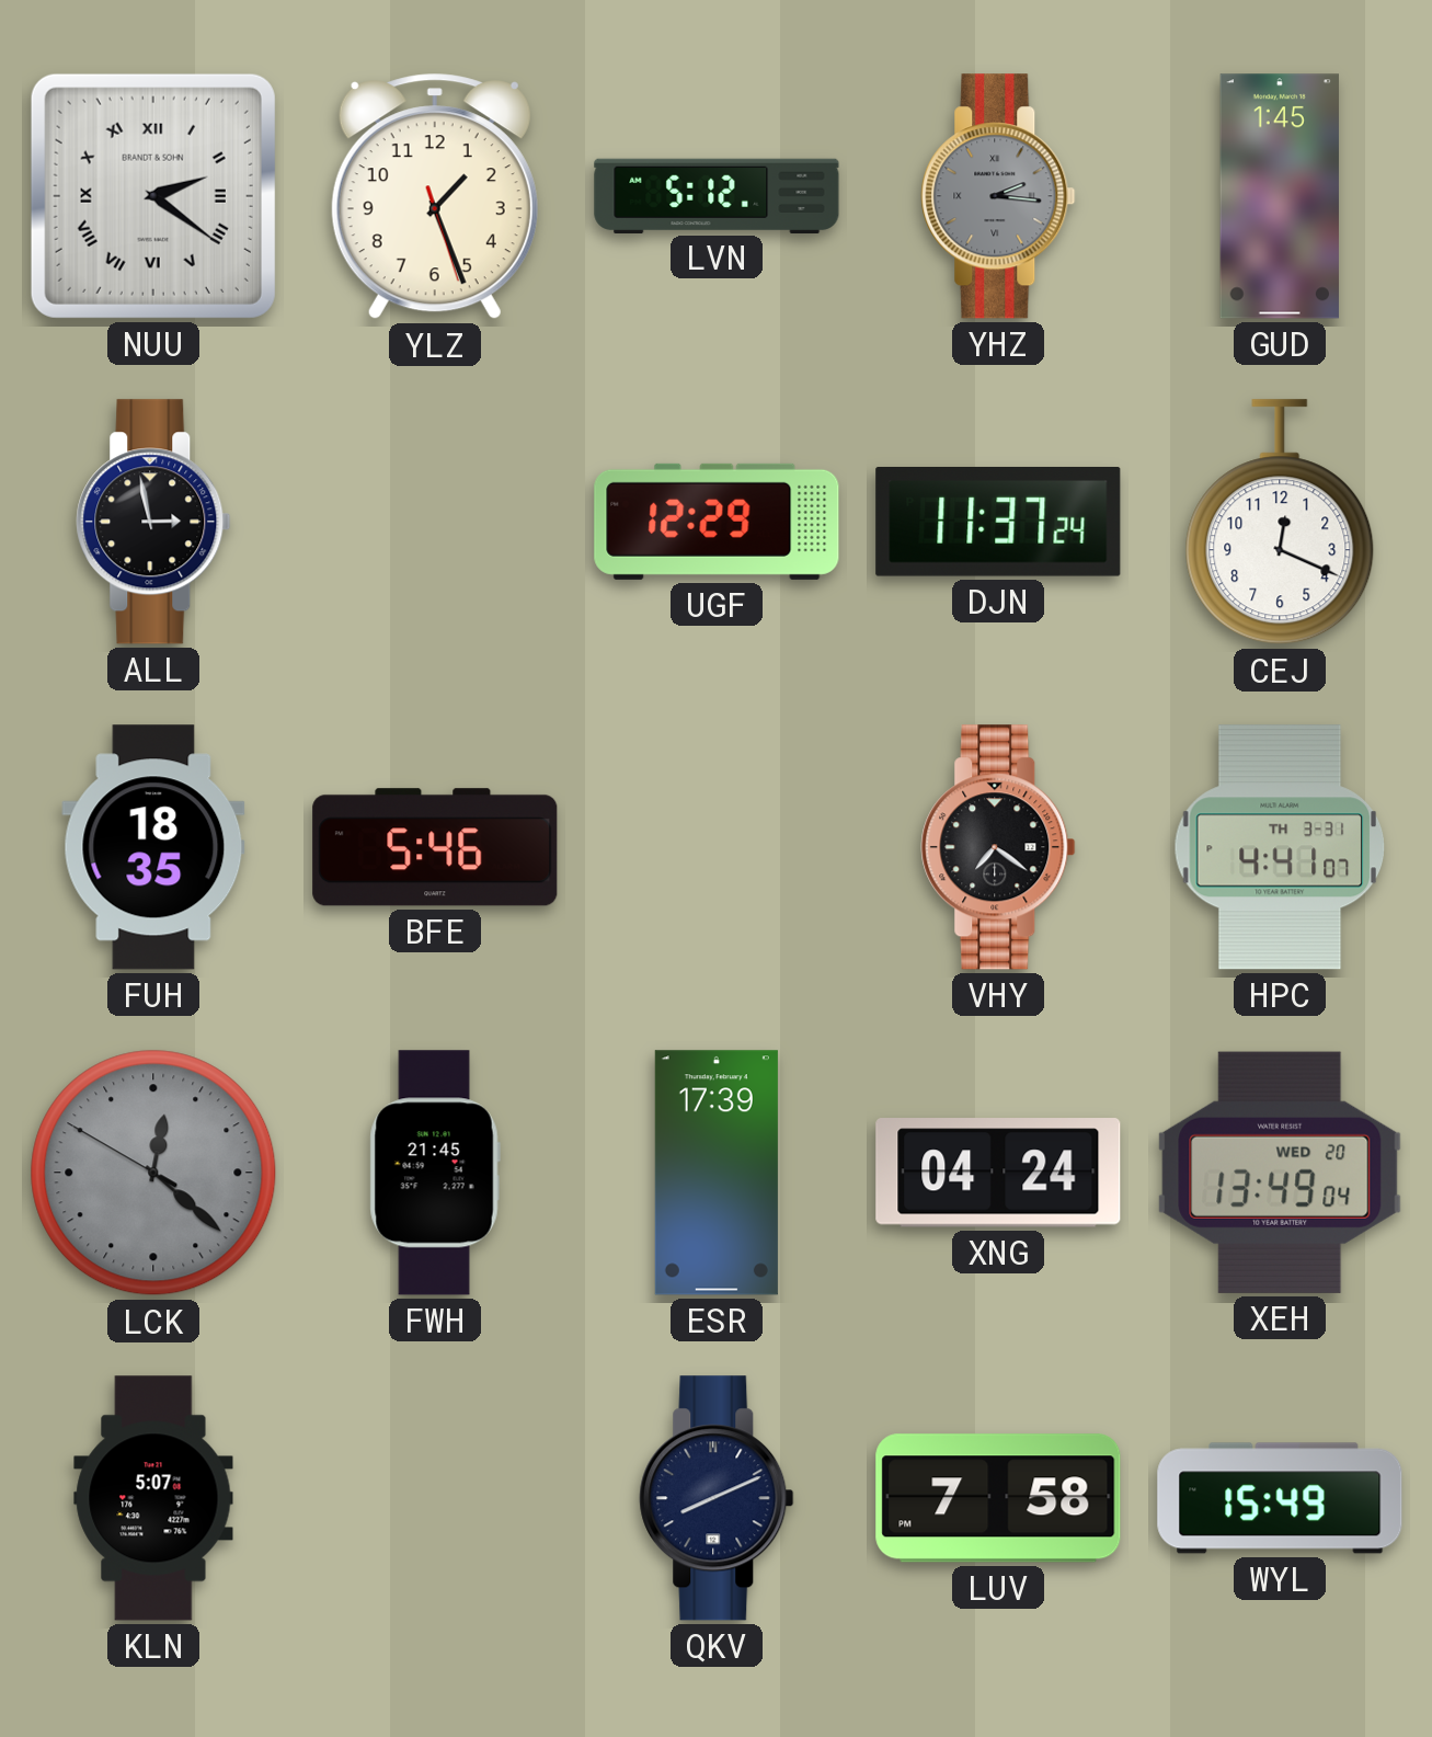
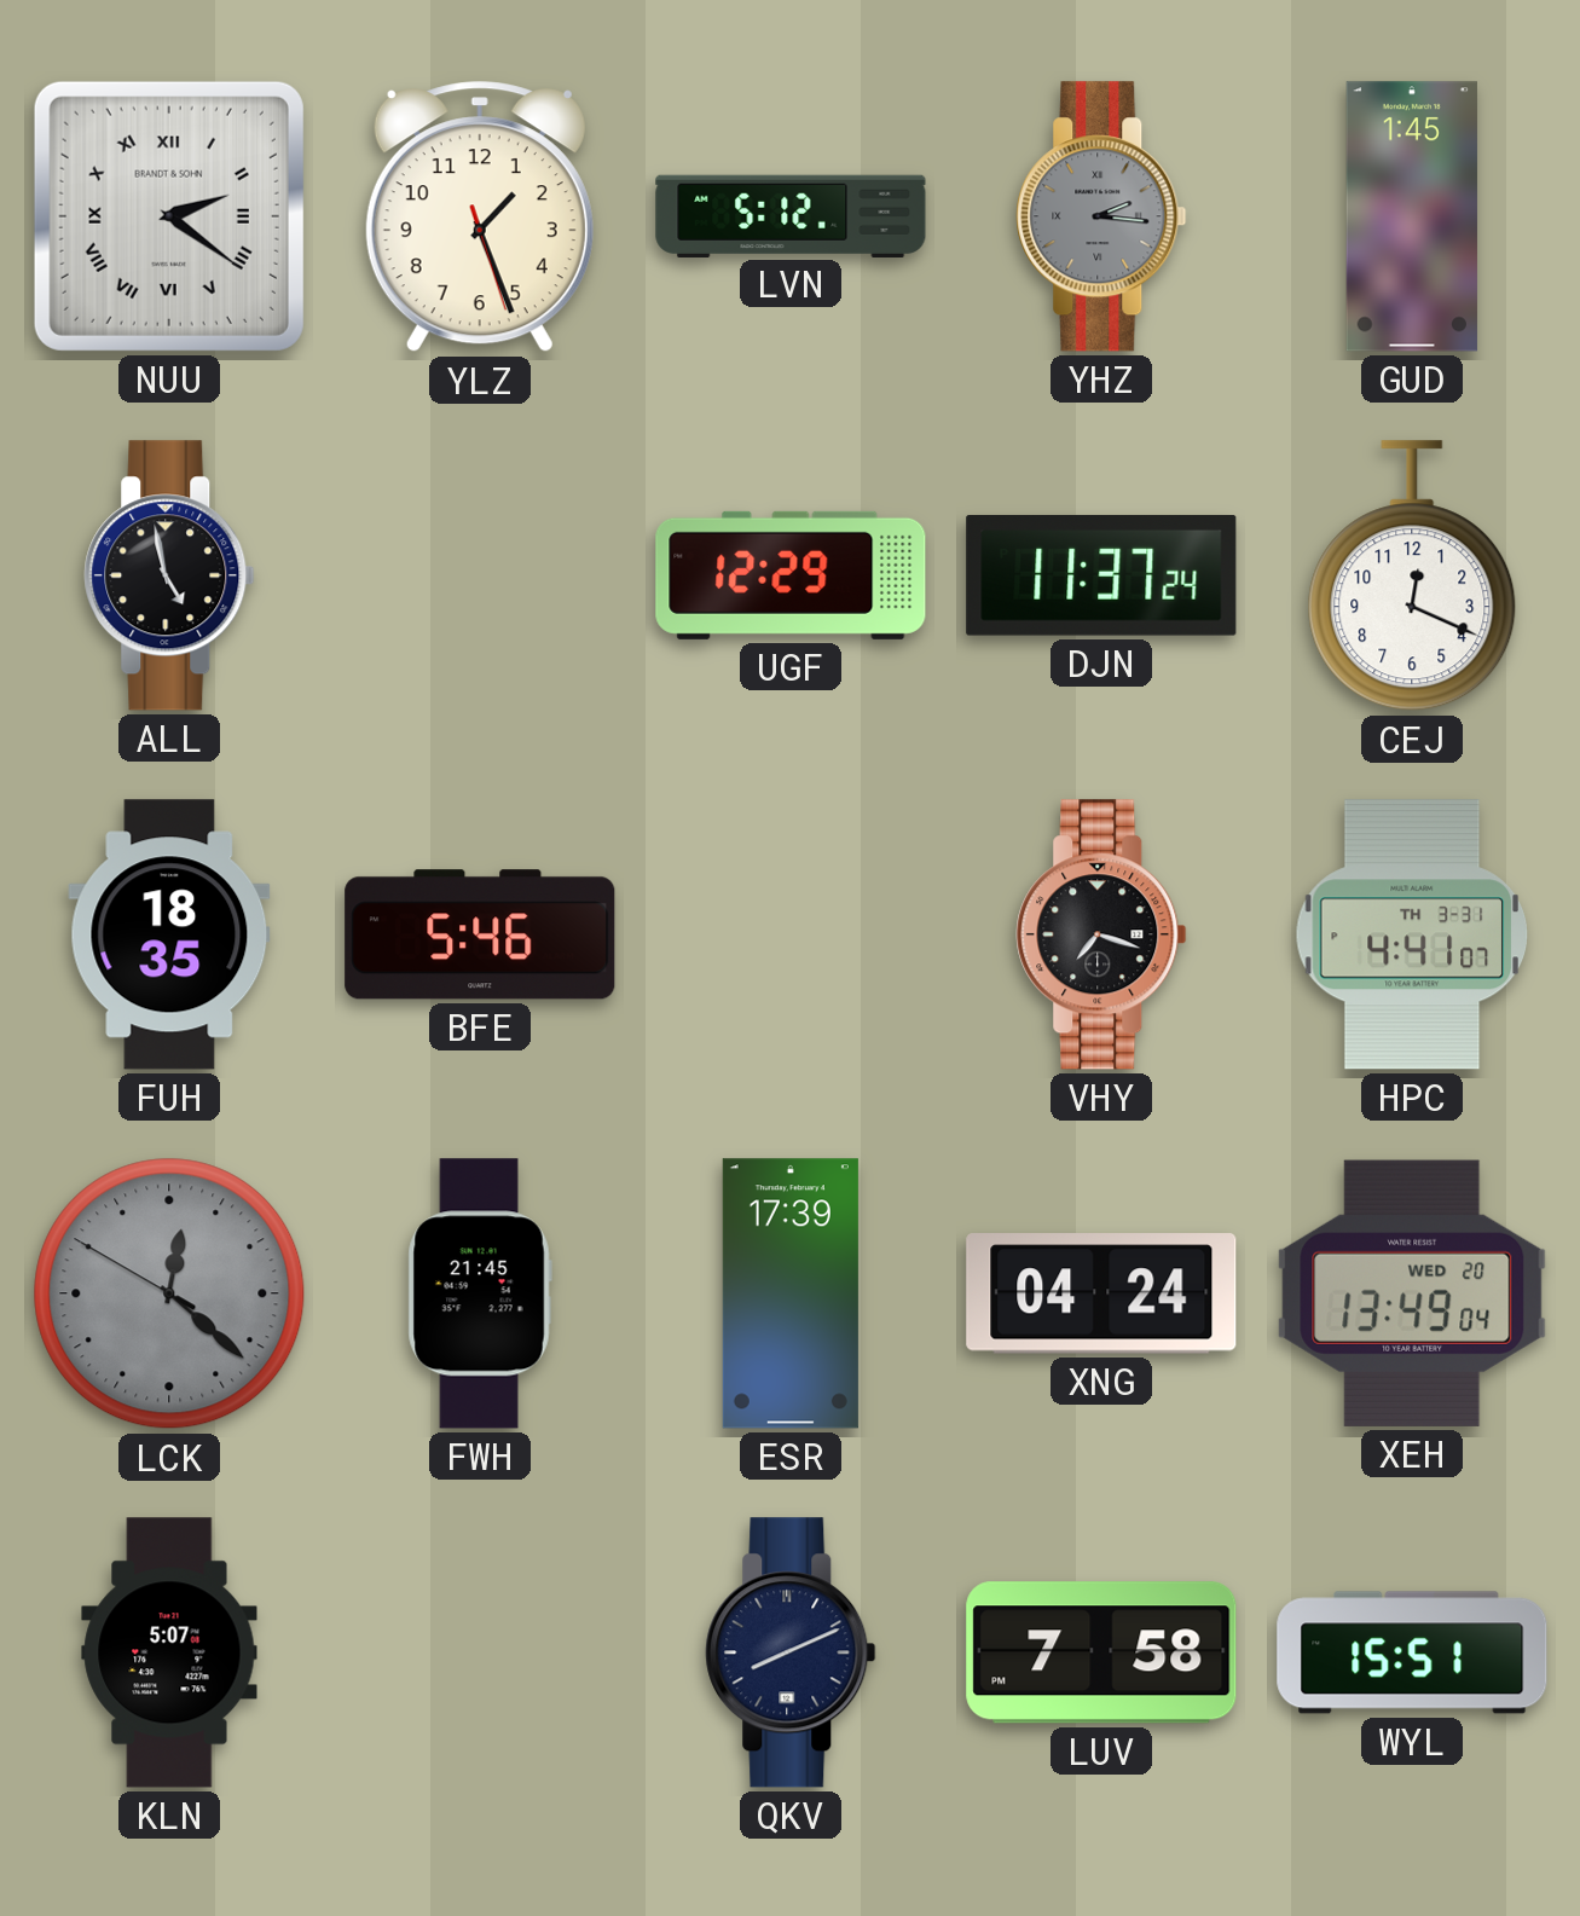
ALL: 2:58 -> 4:58 (169, 575)
VHY: 7:21 -> 7:18 (1101, 934)
WYL: 15:49 -> 15:51 (1412, 1652)
